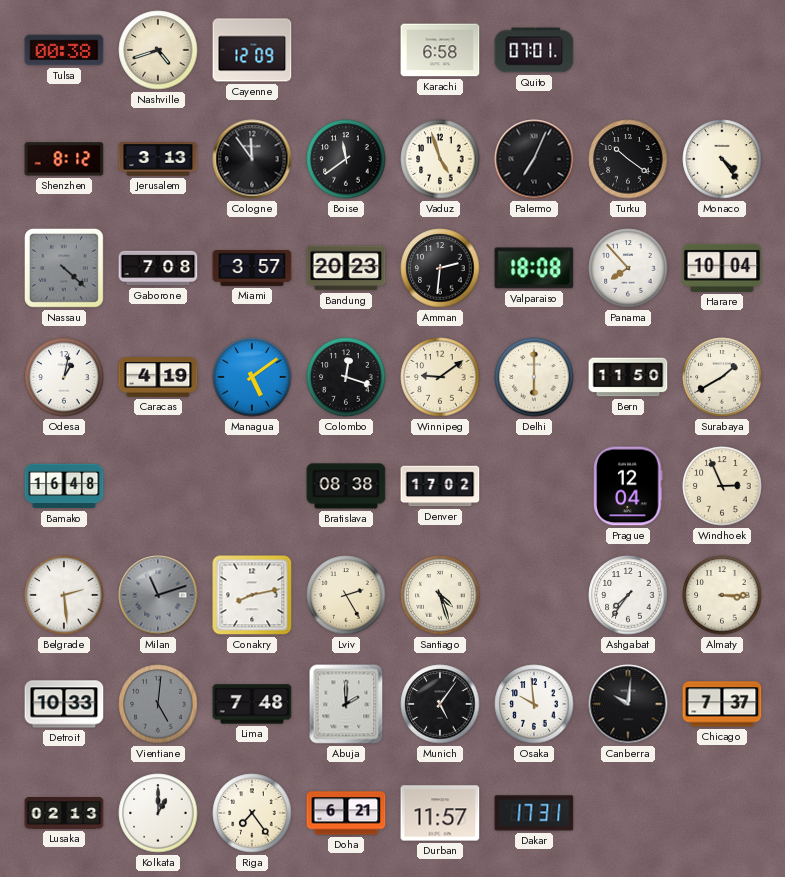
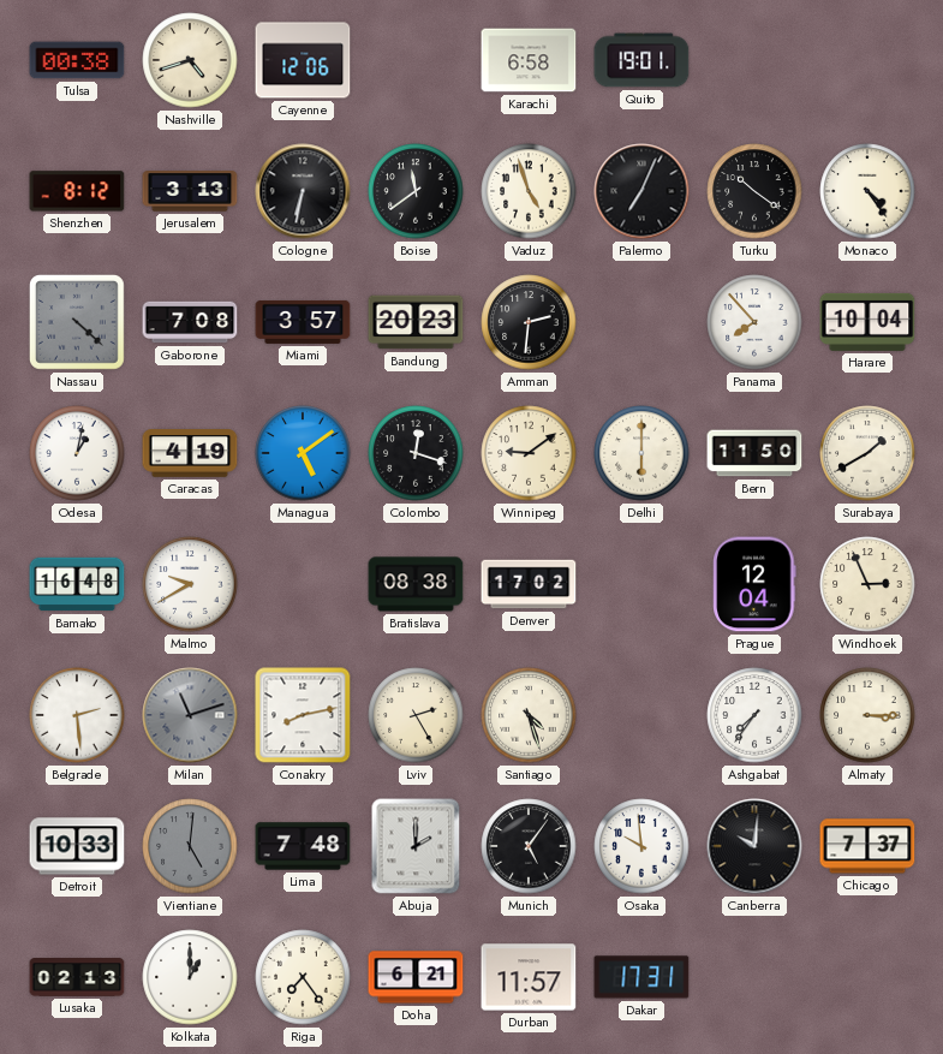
Cayenne: 12:09 -> 12:06 (303, 60)
Quito: 07:01 -> 19:01 (641, 60)
Cologne: 11:54 -> 6:32 (303, 191)
Valparaiso: 18:08 -> none (534, 268)
Malmo: none -> 9:40 (190, 584)
